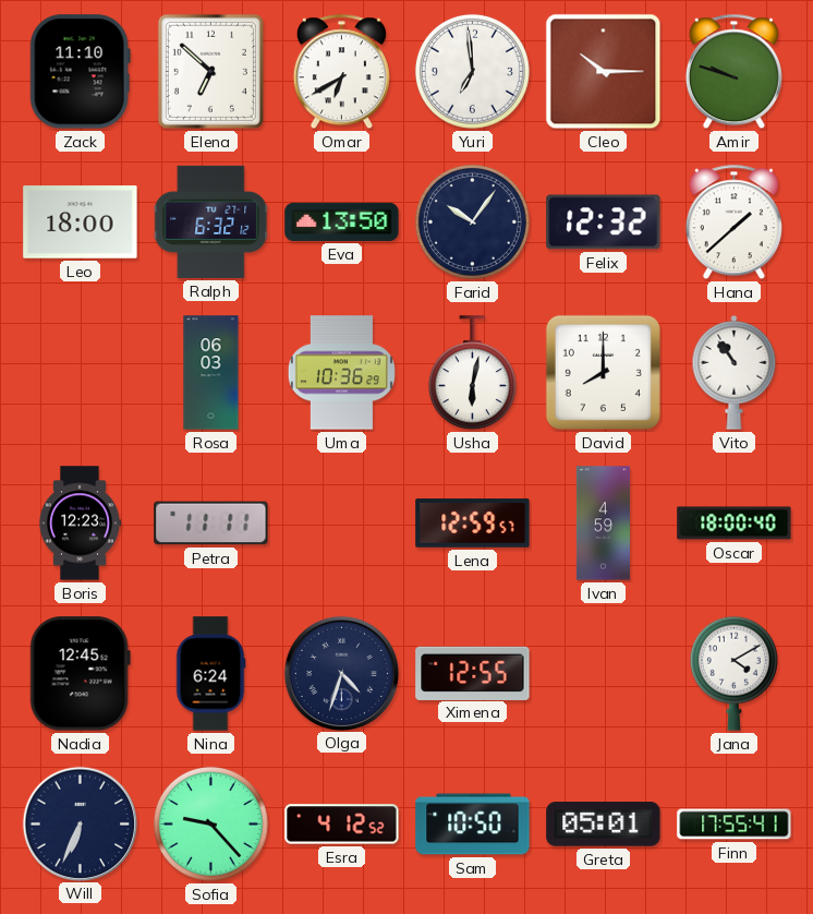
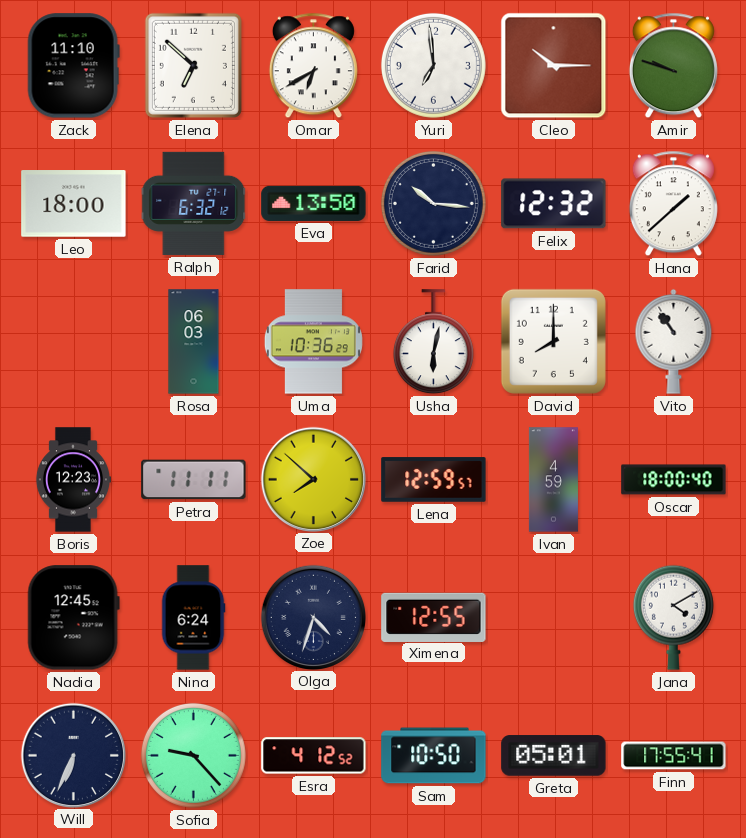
Farid: 10:06 -> 10:16 (433, 203)
Zoe: none -> 7:52 (313, 479)
